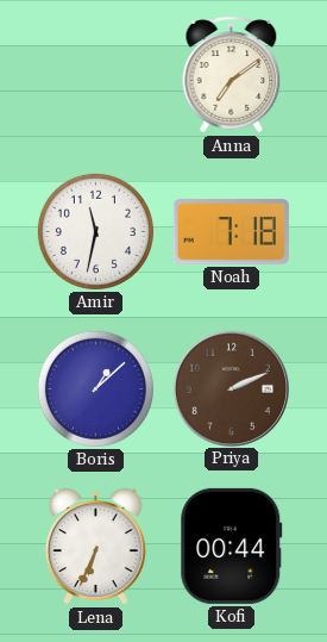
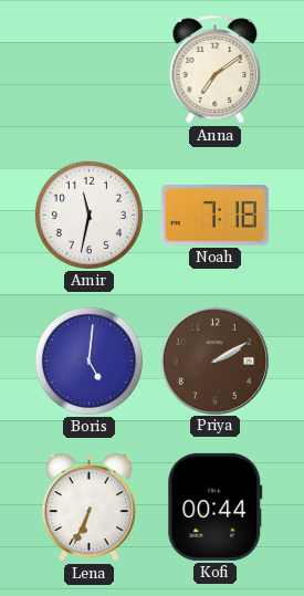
Boris: 1:08 -> 5:01 (88, 360)
Priya: 2:11 -> 2:10 (214, 360)
